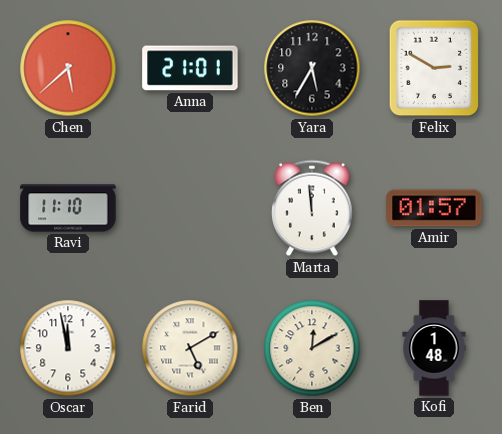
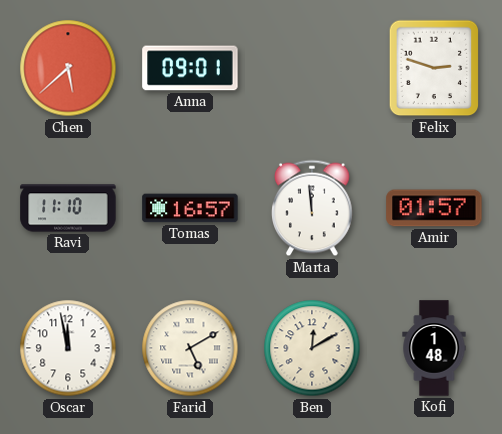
Anna: 21:01 -> 09:01 (190, 68)
Yara: 5:35 -> none (312, 68)
Felix: 2:50 -> 2:48 (434, 68)
Tomas: none -> 16:57 (190, 208)
